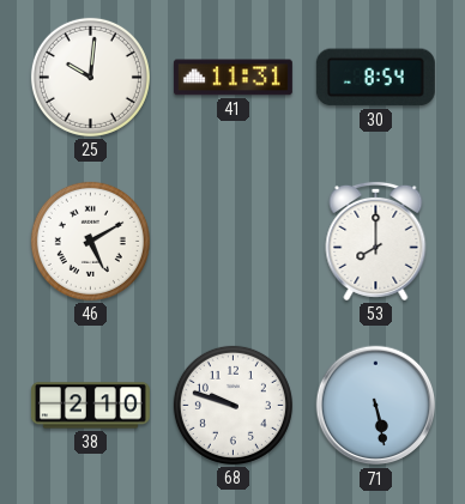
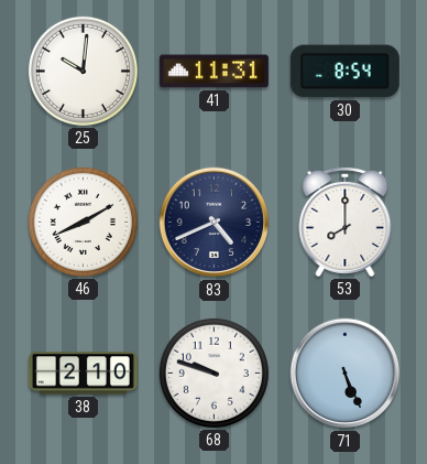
46: 5:10 -> 8:10 (83, 222)
83: none -> 4:41 (215, 223)
71: 5:28 -> 5:26 (346, 374)
